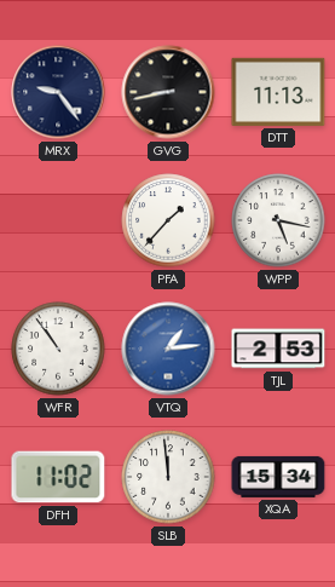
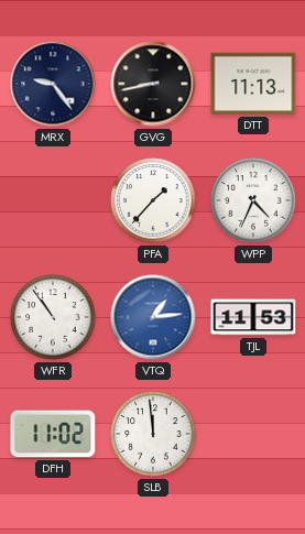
WPP: 5:17 -> 4:34 (253, 200)
TJL: 2:53 -> 11:53 (253, 317)
XQA: 15:34 -> none (278, 477)
